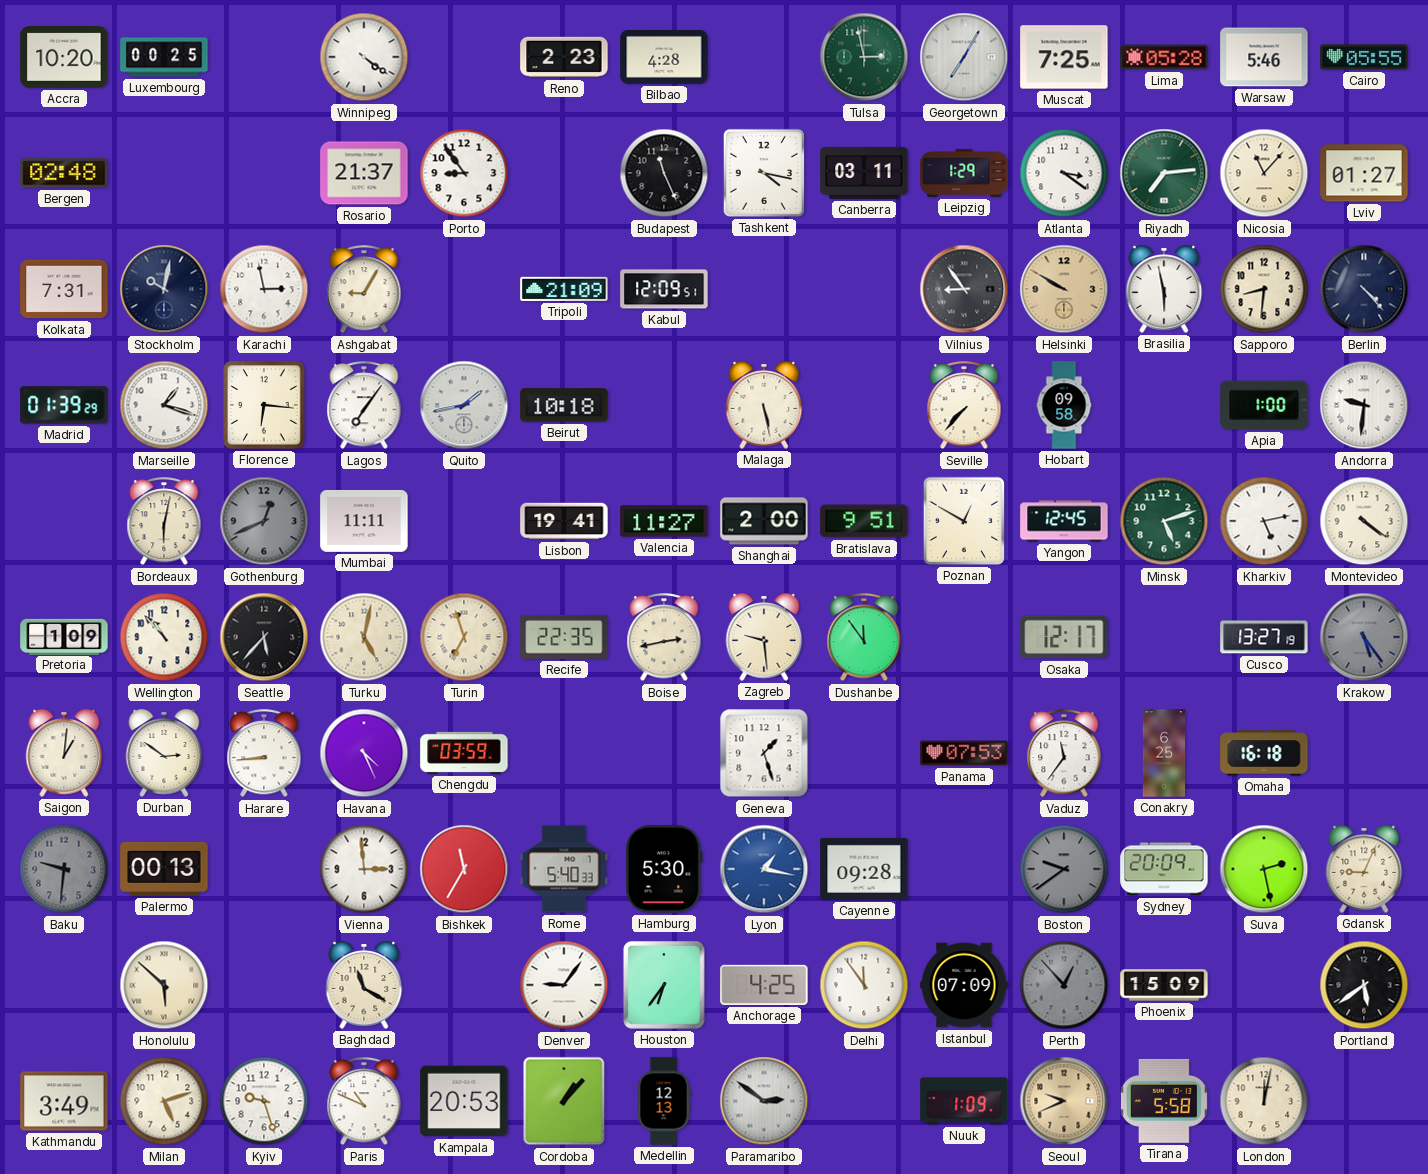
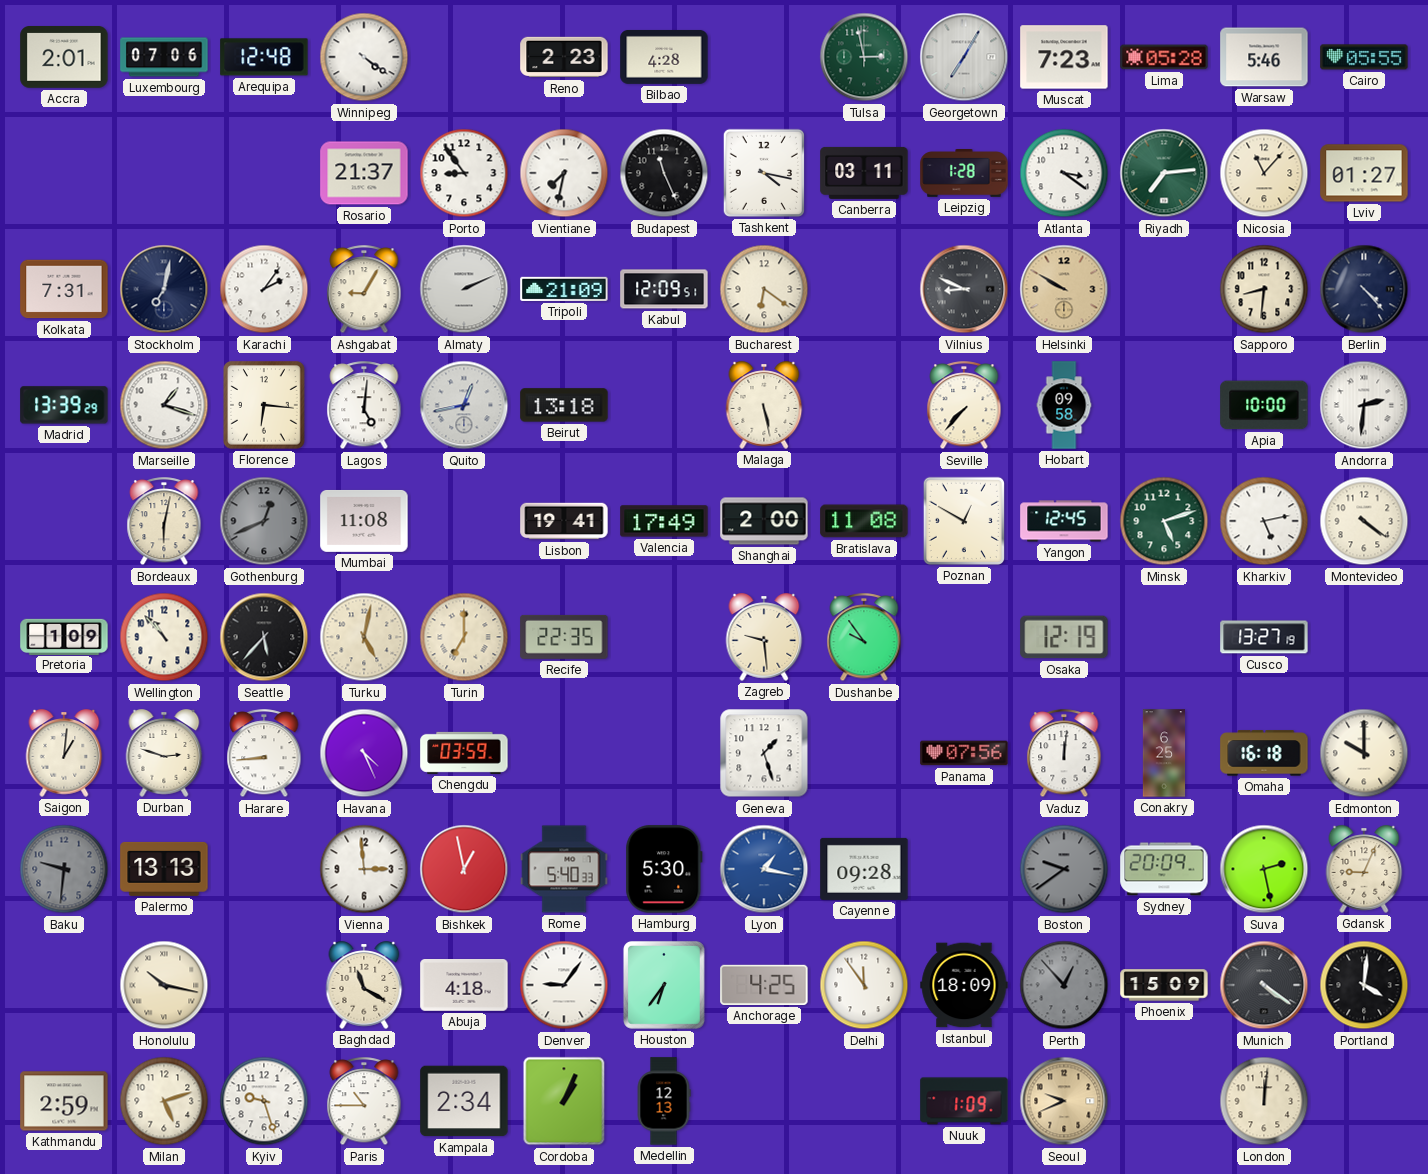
Accra: 10:20 -> 2:01 (64, 58)
Luxembourg: 00:25 -> 07:06 (164, 57)
Arequipa: none -> 12:48 (264, 57)
Muscat: 7:25 -> 7:23 (1064, 57)
Bergen: 02:48 -> none (64, 173)
Vientiane: none -> 7:32 (564, 173)
Leipzig: 1:29 -> 1:28 (964, 174)
Stockholm: 10:02 -> 7:02 (164, 289)
Karachi: 2:58 -> 2:06 (264, 289)
Almaty: none -> 2:11 (464, 289)
Bucharest: none -> 6:21 (764, 289)
Vilnius: 8:54 -> 8:49 (964, 289)
Brasilia: 5:58 -> none (1164, 289)
Madrid: 01:39 -> 13:39 (64, 405)
Lagos: 7:06 -> 5:01 (364, 406)
Quito: 1:43 -> 12:43 (464, 405)
Beirut: 10:18 -> 13:18 (564, 405)
Apia: 1:00 -> 10:00 (1264, 405)
Andorra: 9:31 -> 2:31 (1364, 405)
Mumbai: 11:11 -> 11:08 (364, 521)
Valencia: 11:27 -> 17:49 (664, 521)
Bratislava: 9:51 -> 11:08 (864, 521)
Turin: 6:57 -> 7:00 (464, 637)
Boise: 2:43 -> none (664, 638)
Dushanbe: 11:54 -> 9:54 (864, 638)
Osaka: 12:17 -> 12:19 (1064, 637)
Krakow: 5:24 -> none (1364, 637)
Durban: 2:51 -> 2:48 (164, 753)
Panama: 07:53 -> 07:56 (964, 753)
Vaduz: 11:36 -> 12:01 (1064, 754)
Edmonton: none -> 10:00 (1364, 753)
Palermo: 00:13 -> 13:13 (164, 869)
Bishkek: 11:35 -> 12:58 (464, 869)
Honolulu: 5:52 -> 10:17 (164, 985)
Abuja: none -> 4:18 (464, 986)
Istanbul: 07:09 -> 18:09 (964, 985)
Munich: none -> 4:21 (1264, 985)
Portland: 5:39 -> 4:01 (1364, 985)
Kathmandu: 3:49 -> 2:59 (64, 1101)
Paris: 10:49 -> 10:45 (364, 1102)
Kampala: 20:53 -> 2:34 (464, 1101)
Cordoba: 1:07 -> 1:04 (564, 1101)
Paramaribo: 2:51 -> none (764, 1101)
Tirana: 5:58 -> none (1164, 1101)
London: 12:02 -> 12:01 (1264, 1101)
